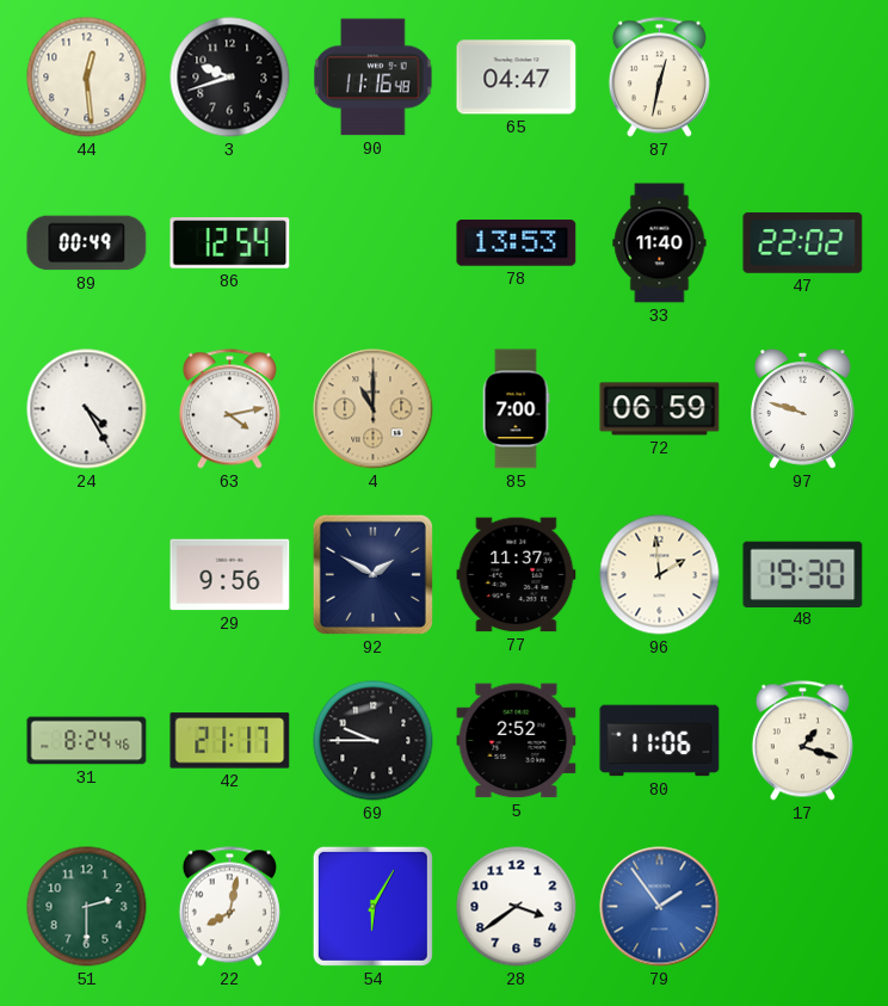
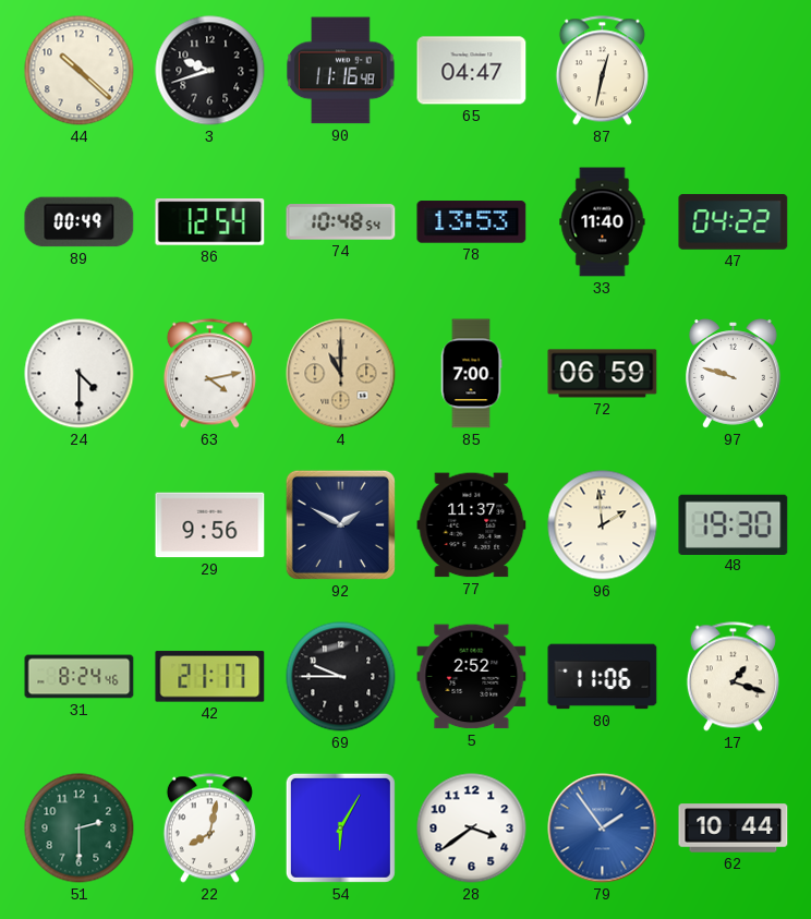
44: 12:29 -> 10:22 (80, 71)
74: none -> 10:48 (341, 222)
47: 22:02 -> 04:22 (734, 222)
24: 4:25 -> 4:30 (80, 374)
62: none -> 10:44 (734, 829)
